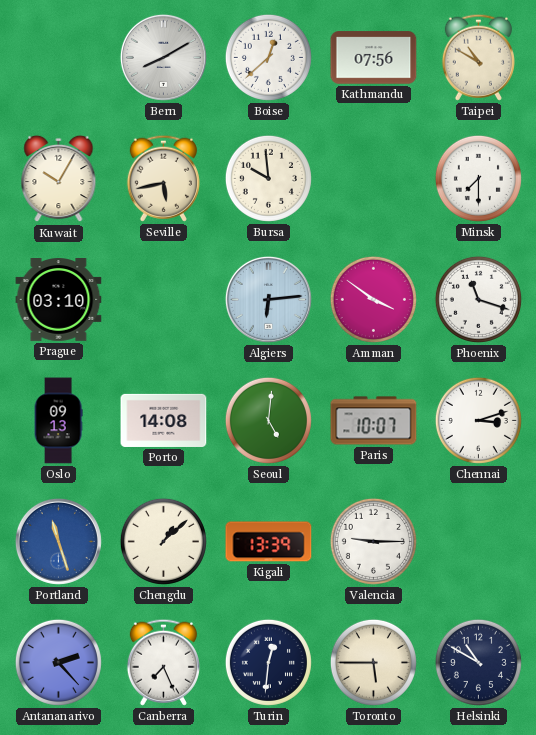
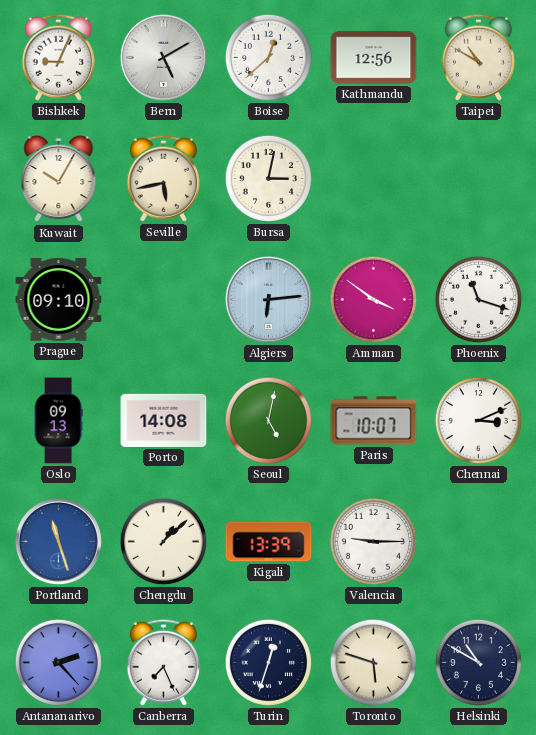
Bishkek: none -> 9:04 (58, 57)
Bern: 8:10 -> 5:10 (163, 57)
Kathmandu: 07:56 -> 12:56 (374, 58)
Bursa: 9:59 -> 3:02 (268, 178)
Minsk: 7:30 -> none (478, 178)
Prague: 03:10 -> 09:10 (59, 300)
Seoul: 5:01 -> 5:02 (268, 420)
Chennai: 3:12 -> 3:11 (478, 420)
Turin: 12:31 -> 12:33 (268, 662)
Toronto: 5:45 -> 5:48 (373, 662)
